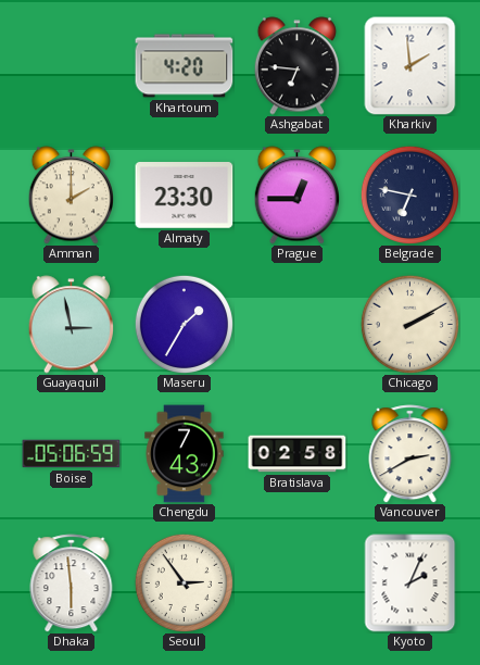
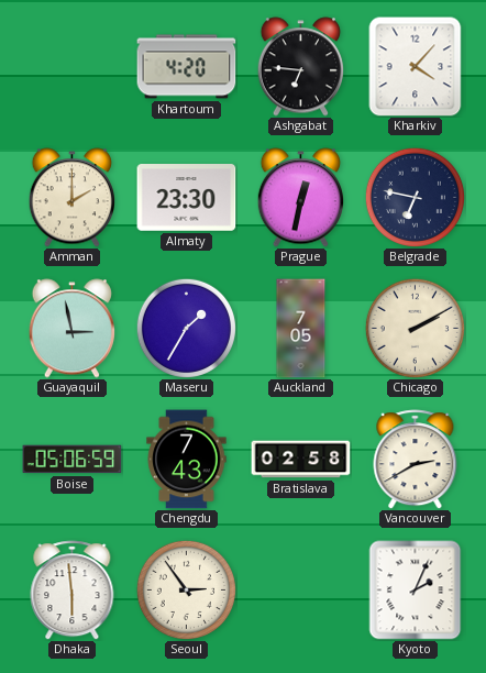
Kharkiv: 1:59 -> 4:07 (416, 67)
Prague: 12:45 -> 12:32 (300, 198)
Auckland: none -> 7:05 (301, 329)
